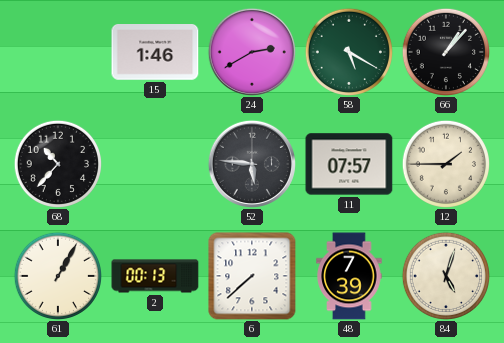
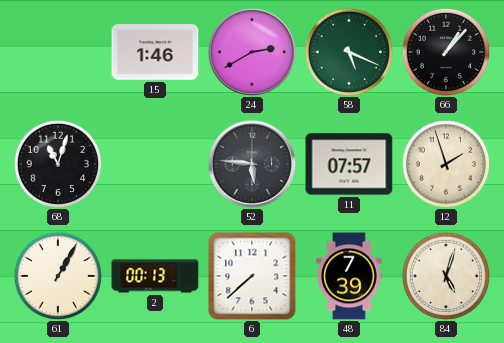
58: 5:20 -> 5:19 (348, 51)
68: 10:37 -> 11:03 (57, 163)
12: 1:45 -> 1:57 (445, 163)
